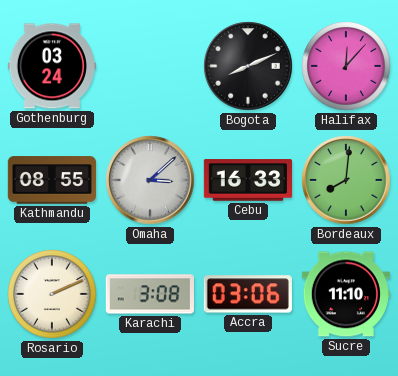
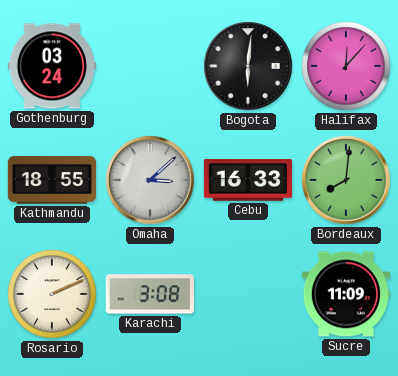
Bogota: 8:11 -> 6:01 (248, 66)
Kathmandu: 08:55 -> 18:55 (51, 180)
Accra: 03:06 -> none (248, 294)
Sucre: 11:10 -> 11:09 (346, 294)
